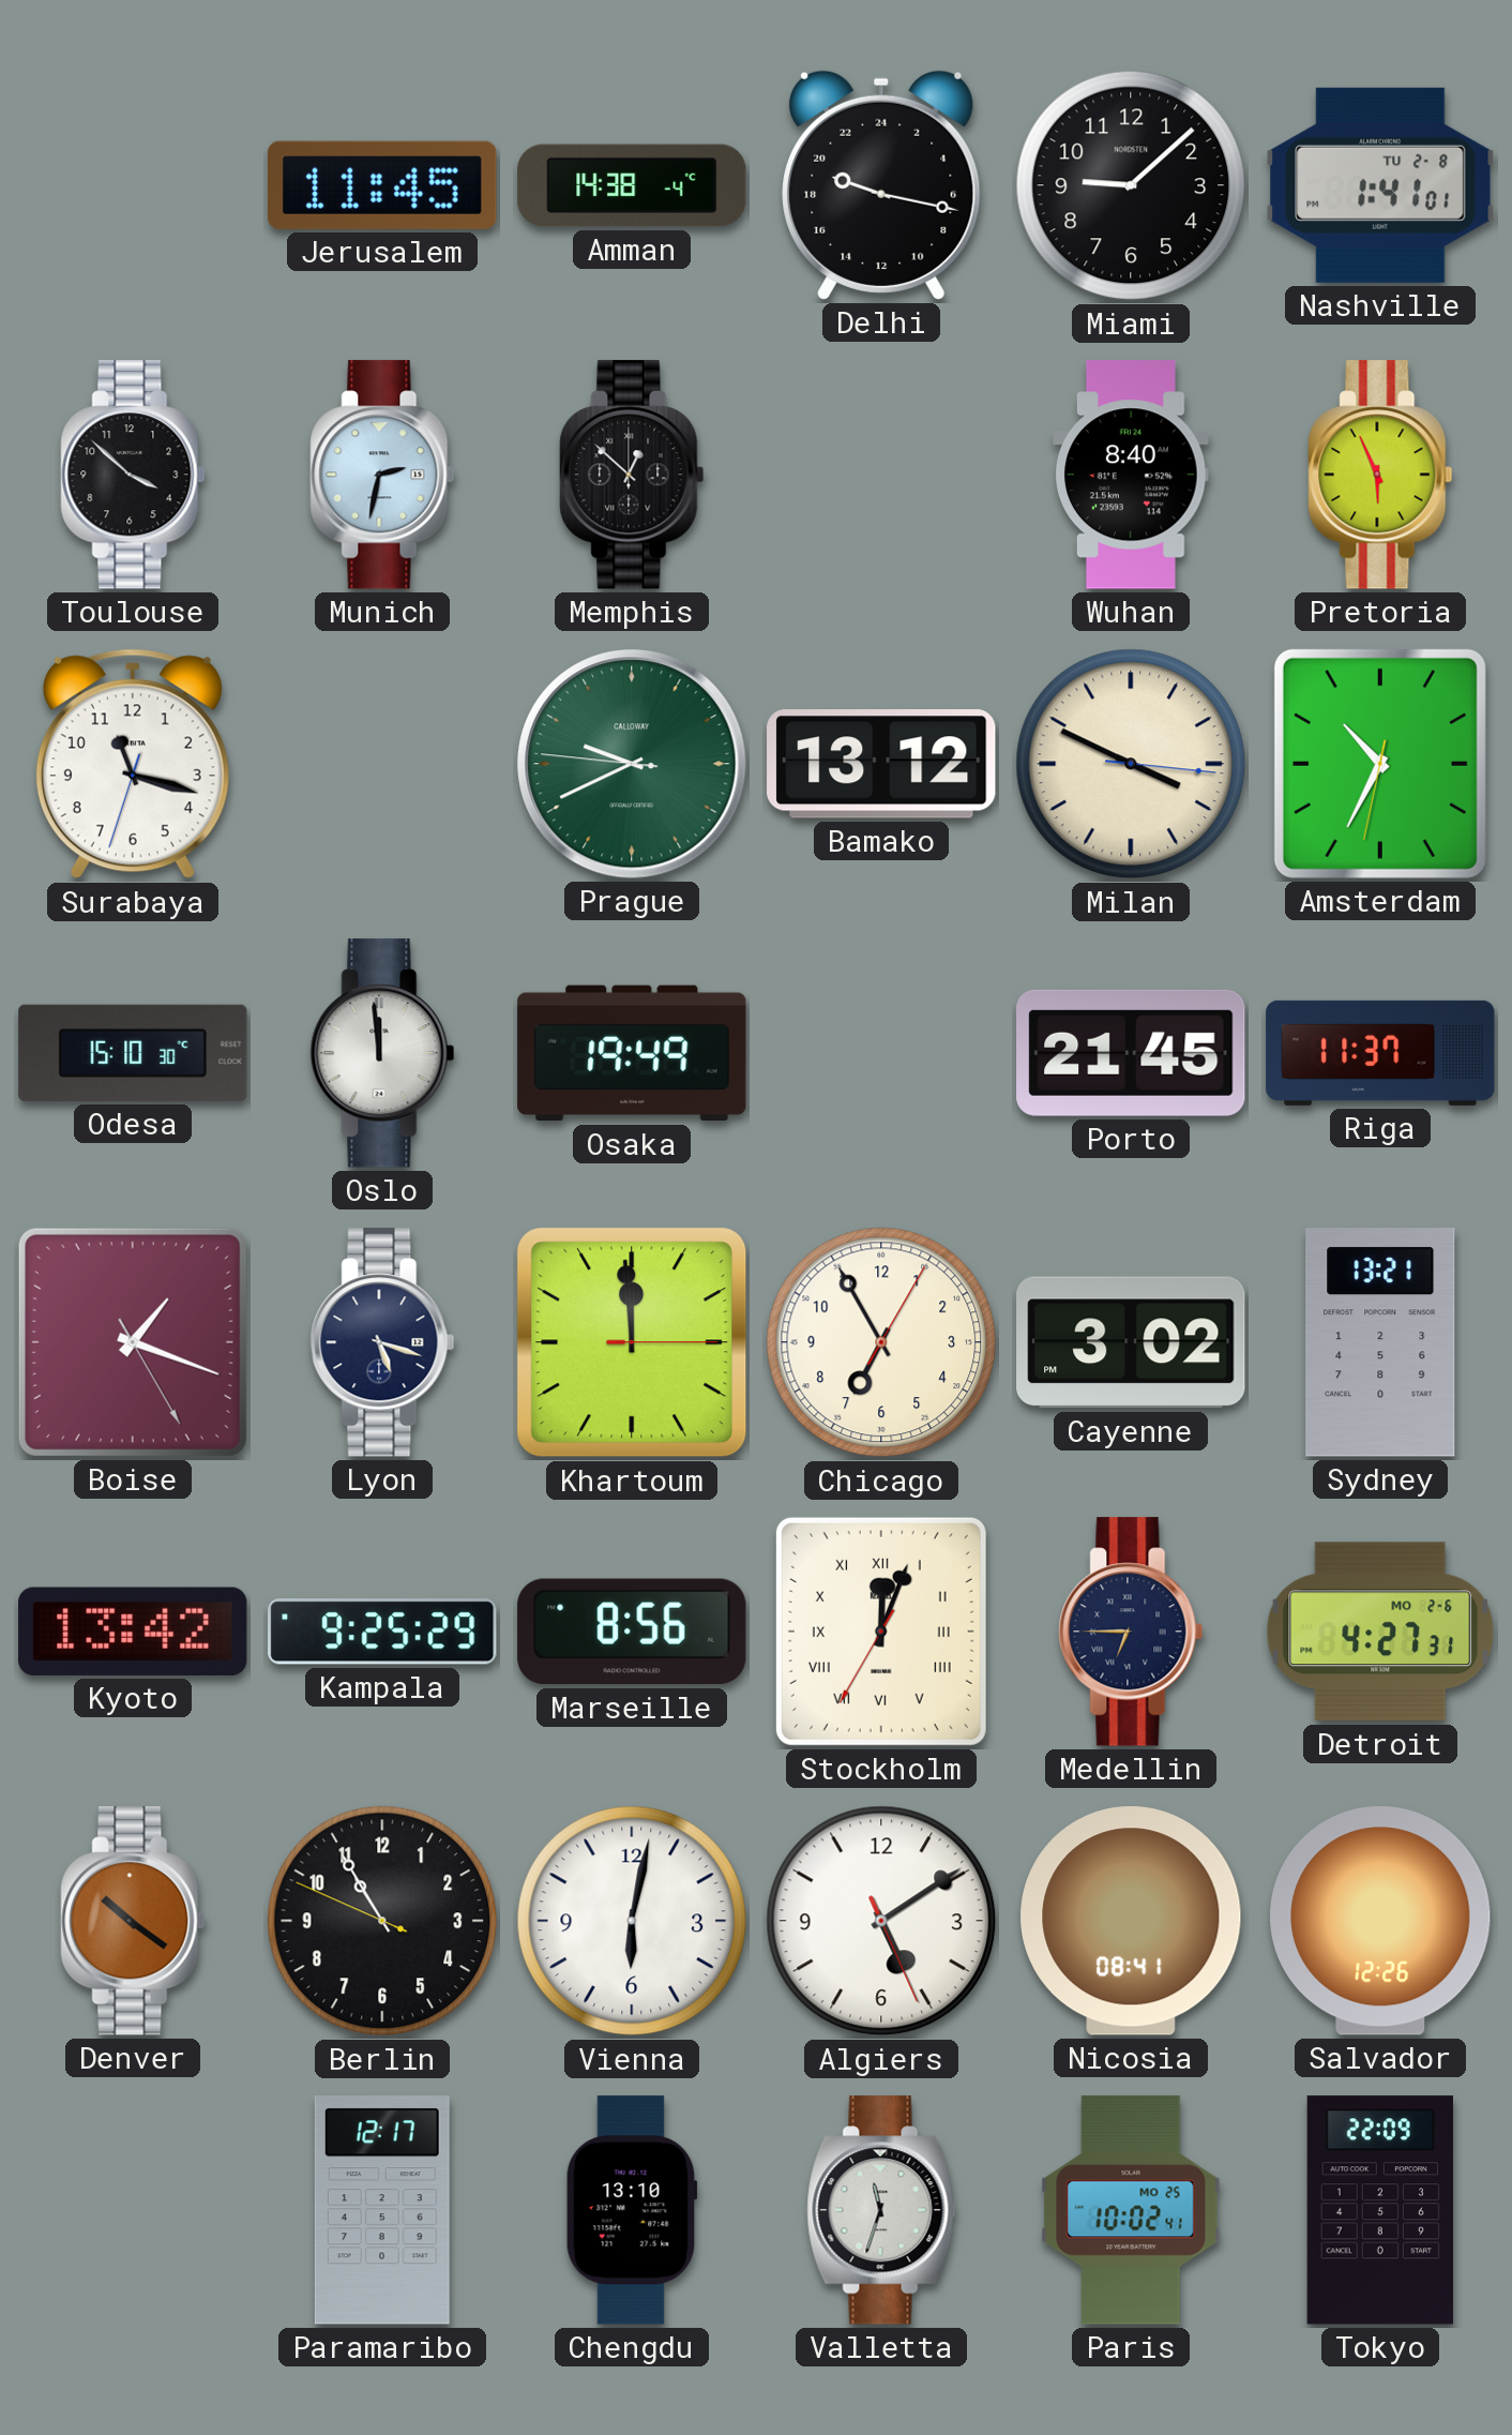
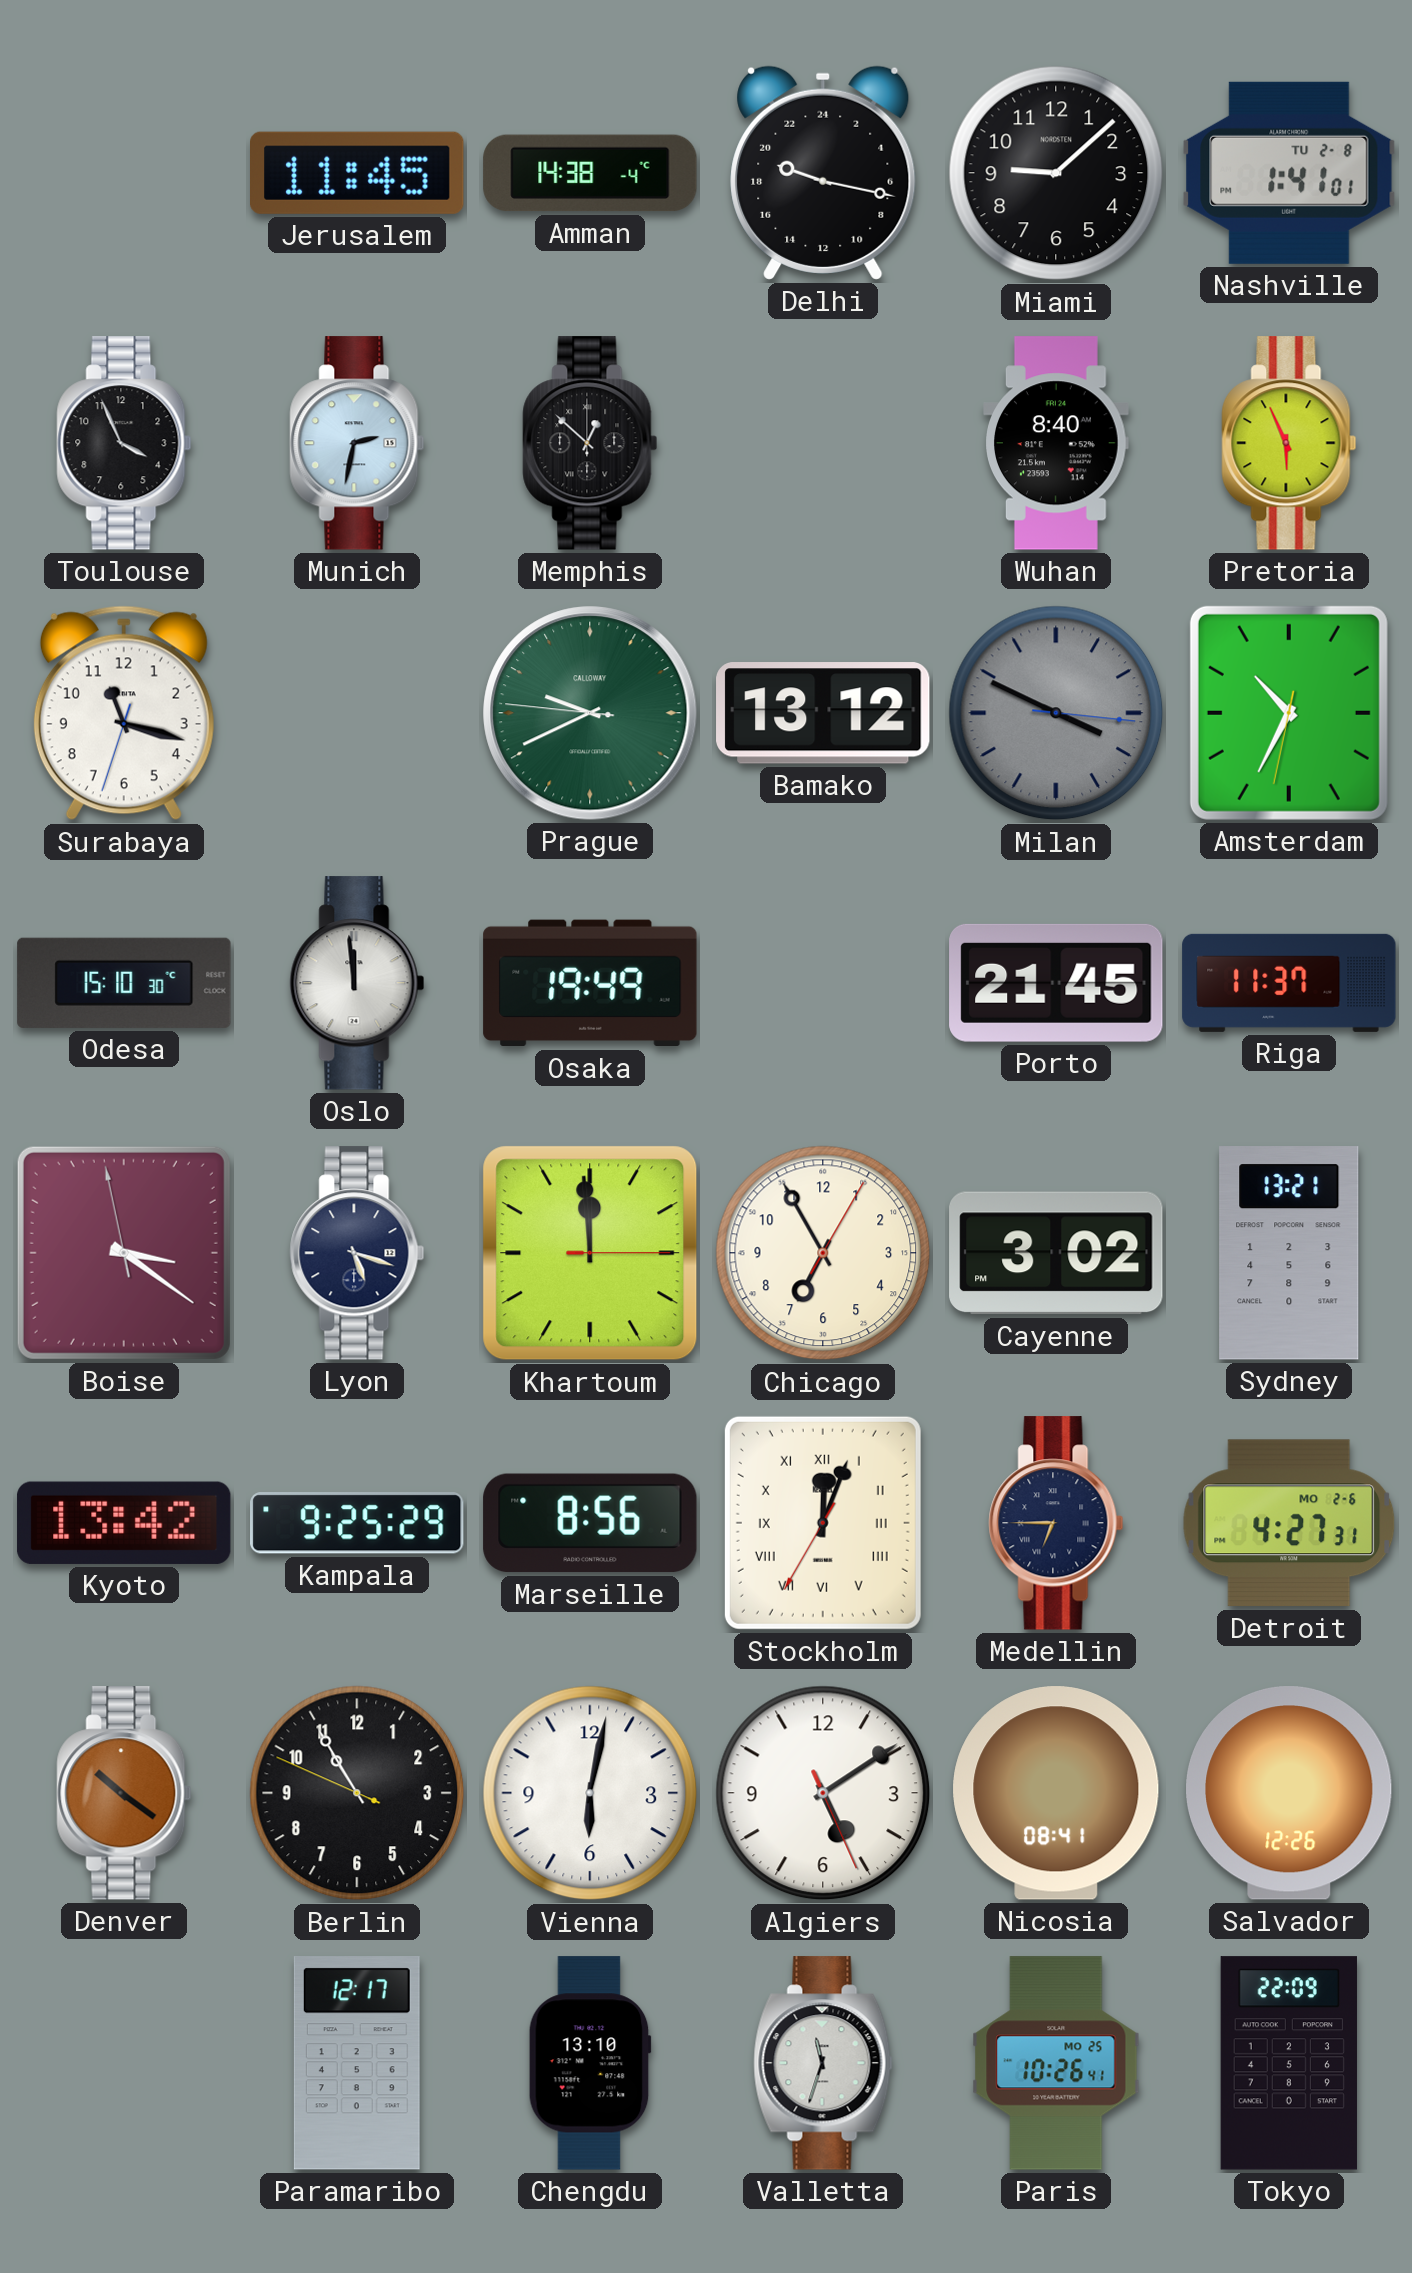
Toulouse: 3:52 -> 3:56 (124, 443)
Milan dial: cream -> grey (1056, 713)
Boise: 1:18 -> 3:20 (124, 1253)
Paris: 10:02 -> 10:26 (1056, 2063)
